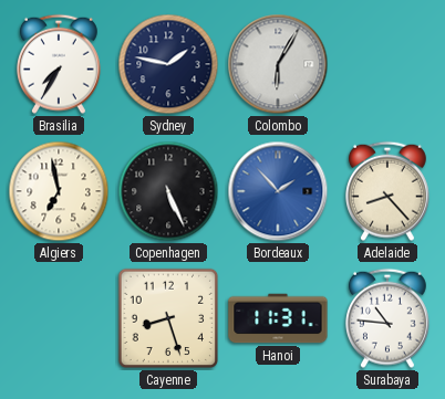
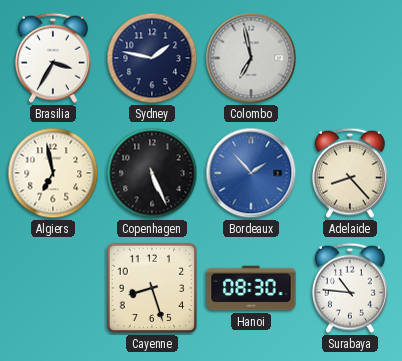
Brasilia: 7:35 -> 3:35 (53, 58)
Colombo: 6:05 -> 6:58 (251, 58)
Hanoi: 11:31 -> 08:30 (251, 288)
